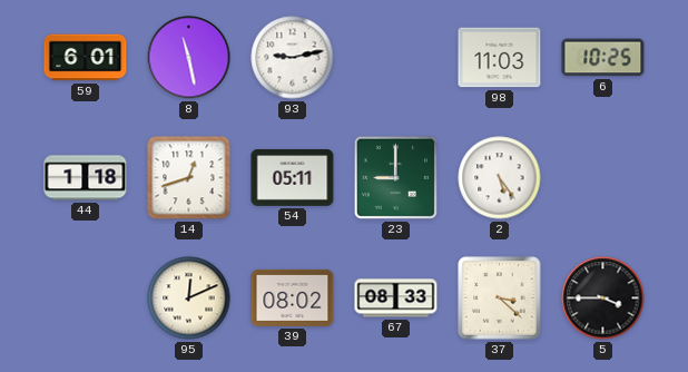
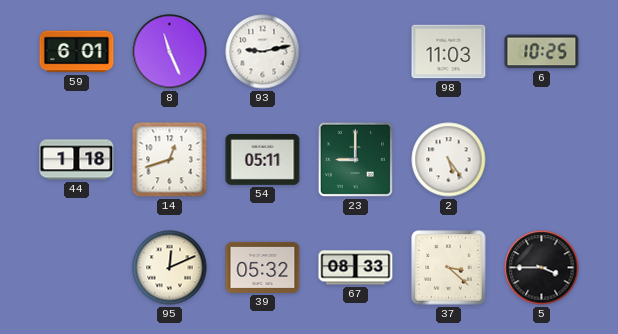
8: 11:28 -> 11:26 (170, 52)
39: 08:02 -> 05:32 (263, 267)
